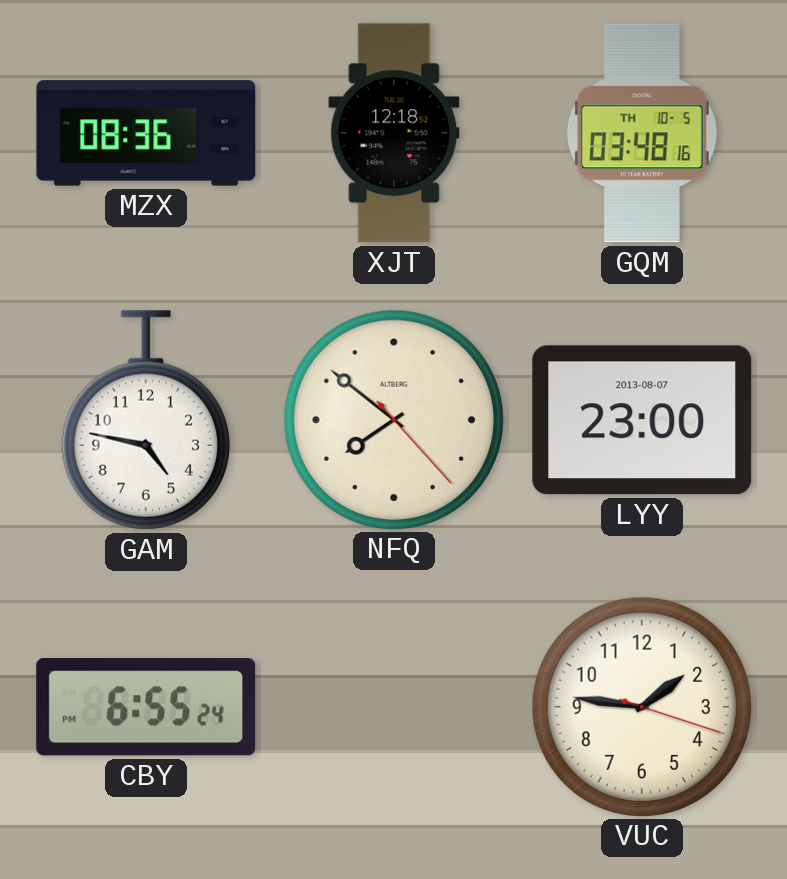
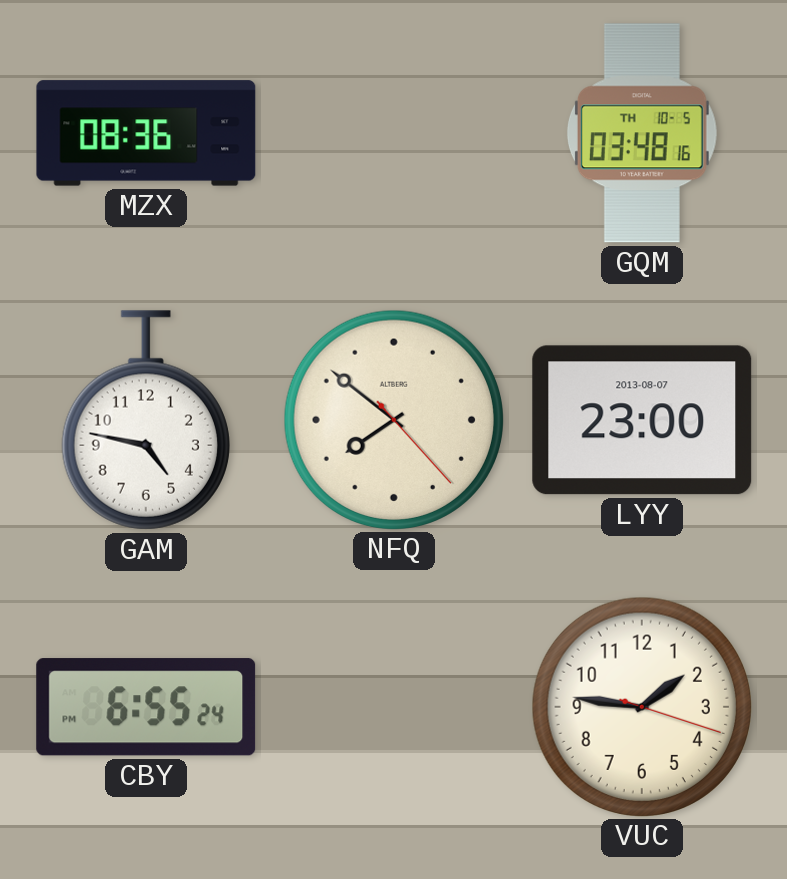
XJT: 12:18 -> none (394, 133)
